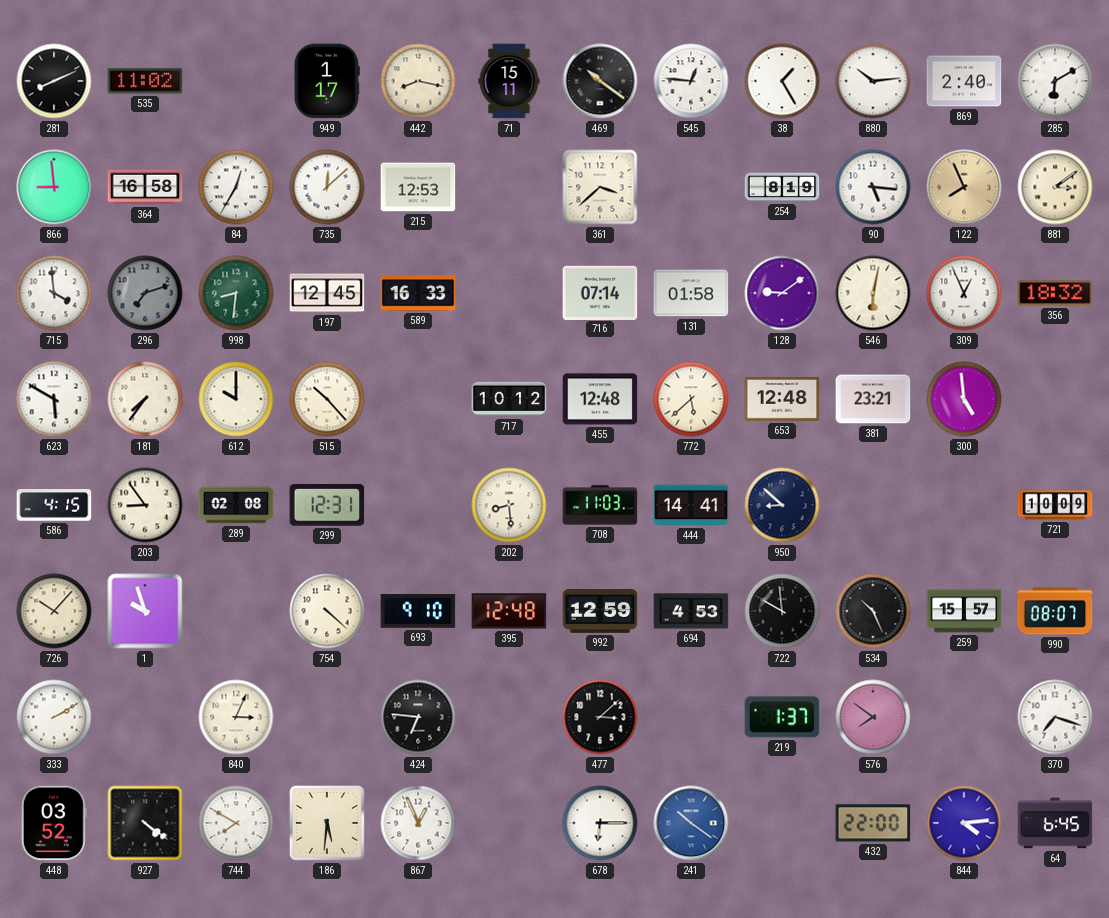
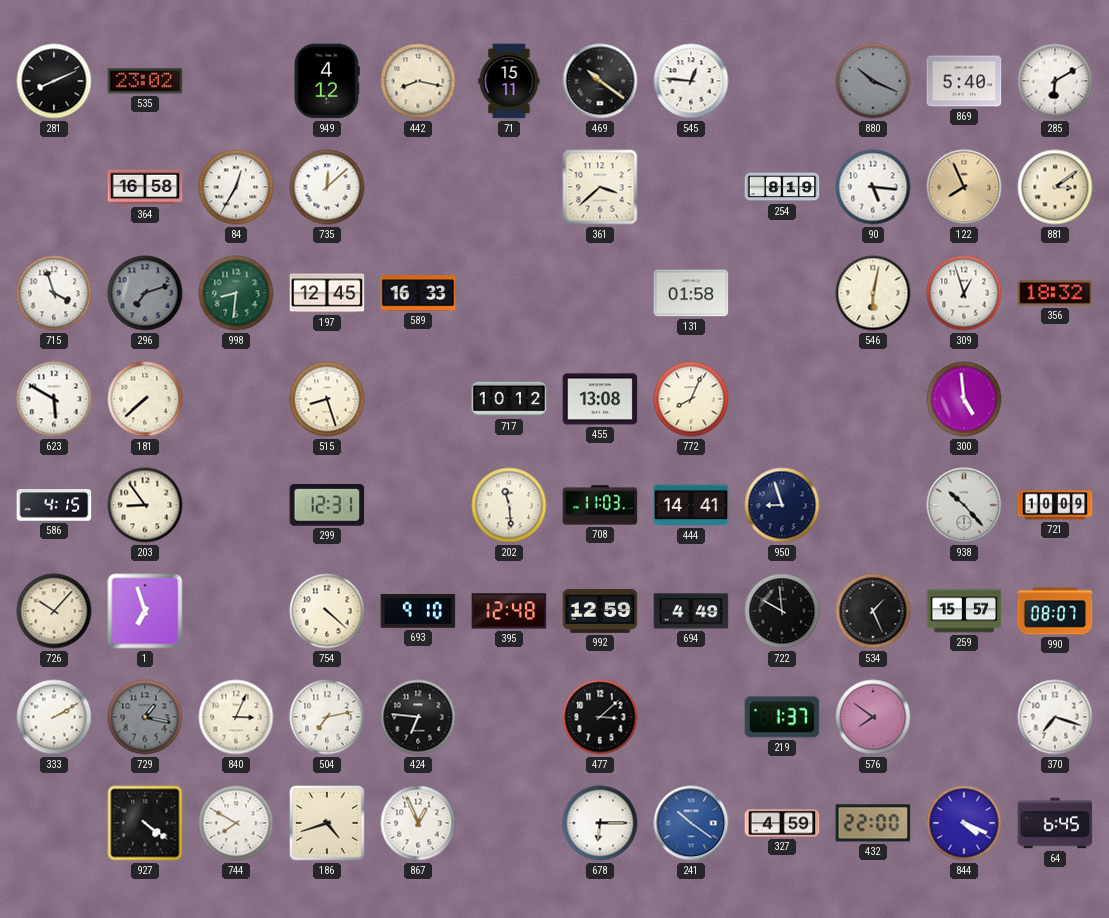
535: 11:02 -> 23:02 (145, 81)
949: 1:17 -> 4:12 (327, 81)
38: 1:25 -> none (782, 81)
880: 10:14 -> 10:19 (873, 81)
880 dial: white -> grey (873, 81)
869: 2:40 -> 5:40 (964, 81)
866: 8:59 -> none (54, 187)
215: 12:53 -> none (418, 187)
715: 3:59 -> 3:57 (54, 293)
716: 07:14 -> none (600, 292)
128: 9:09 -> none (782, 293)
309: 12:56 -> 12:57 (964, 293)
181: 7:36 -> 7:38 (145, 399)
612: 10:00 -> none (236, 399)
515: 10:23 -> 8:27 (327, 399)
455: 12:48 -> 13:08 (600, 399)
772: 5:38 -> 8:04 (691, 399)
653: 12:48 -> none (782, 400)
381: 23:21 -> none (873, 399)
289: 02:08 -> none (236, 505)
202: 8:29 -> 11:29 (509, 505)
950: 8:52 -> 8:57 (782, 505)
938: none -> 10:23 (964, 505)
1: 9:57 -> 6:57 (145, 611)
694: 4:53 -> 4:49 (691, 611)
534: 10:26 -> 1:26 (873, 611)
729: none -> 1:17 (145, 717)
504: none -> 7:13 (327, 717)
448: 03:52 -> none (54, 823)
186: 5:31 -> 4:42 (327, 823)
327: none -> 4:59 (782, 823)
844: 4:14 -> 4:19 (964, 823)
